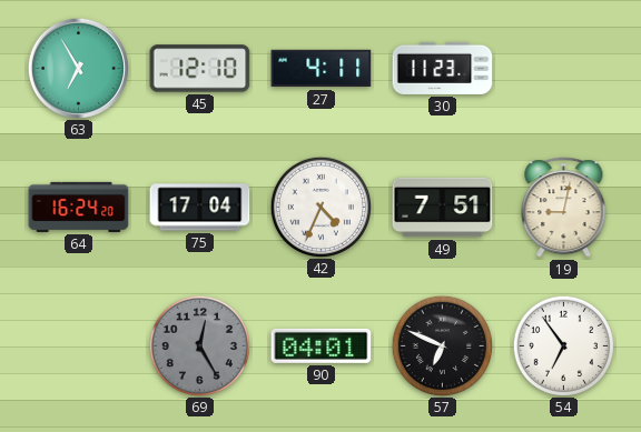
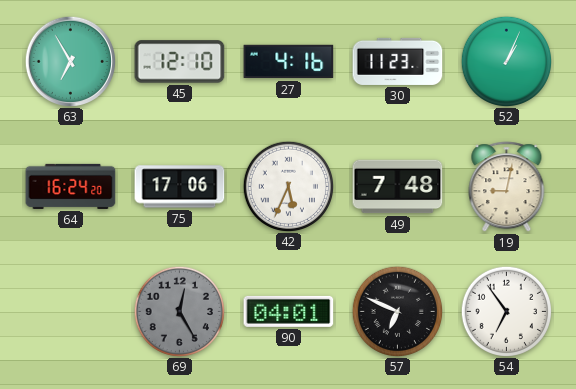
27: 4:11 -> 4:16 (289, 62)
52: none -> 1:04 (506, 61)
75: 17:04 -> 17:06 (180, 187)
42: 4:34 -> 5:34 (288, 186)
49: 7:51 -> 7:48 (398, 187)
